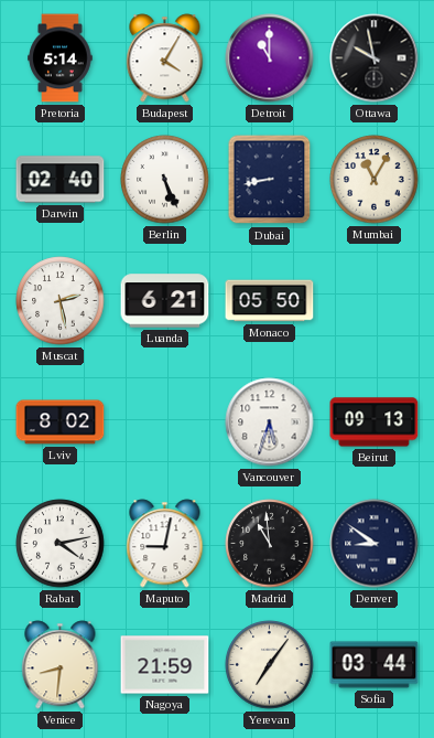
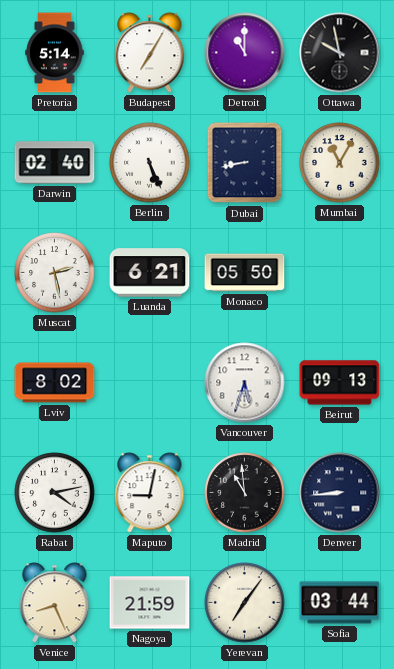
Budapest: 4:05 -> 7:05 (150, 53)
Denver: 8:51 -> 8:44 (340, 493)
Venice: 8:31 -> 8:26 (55, 603)
